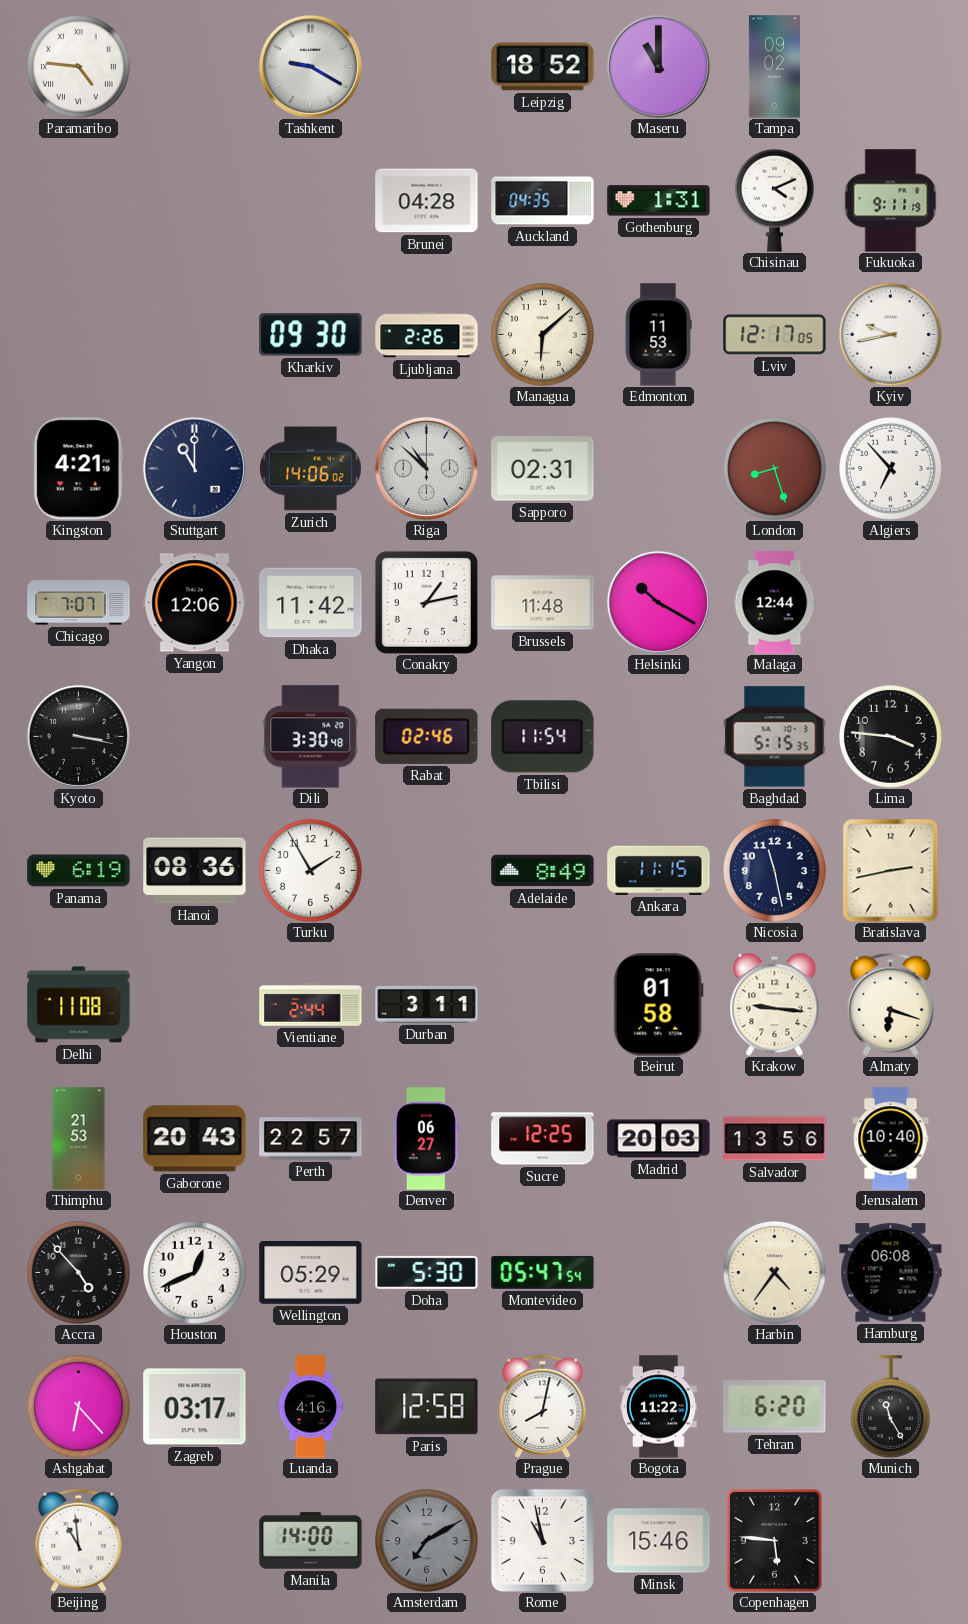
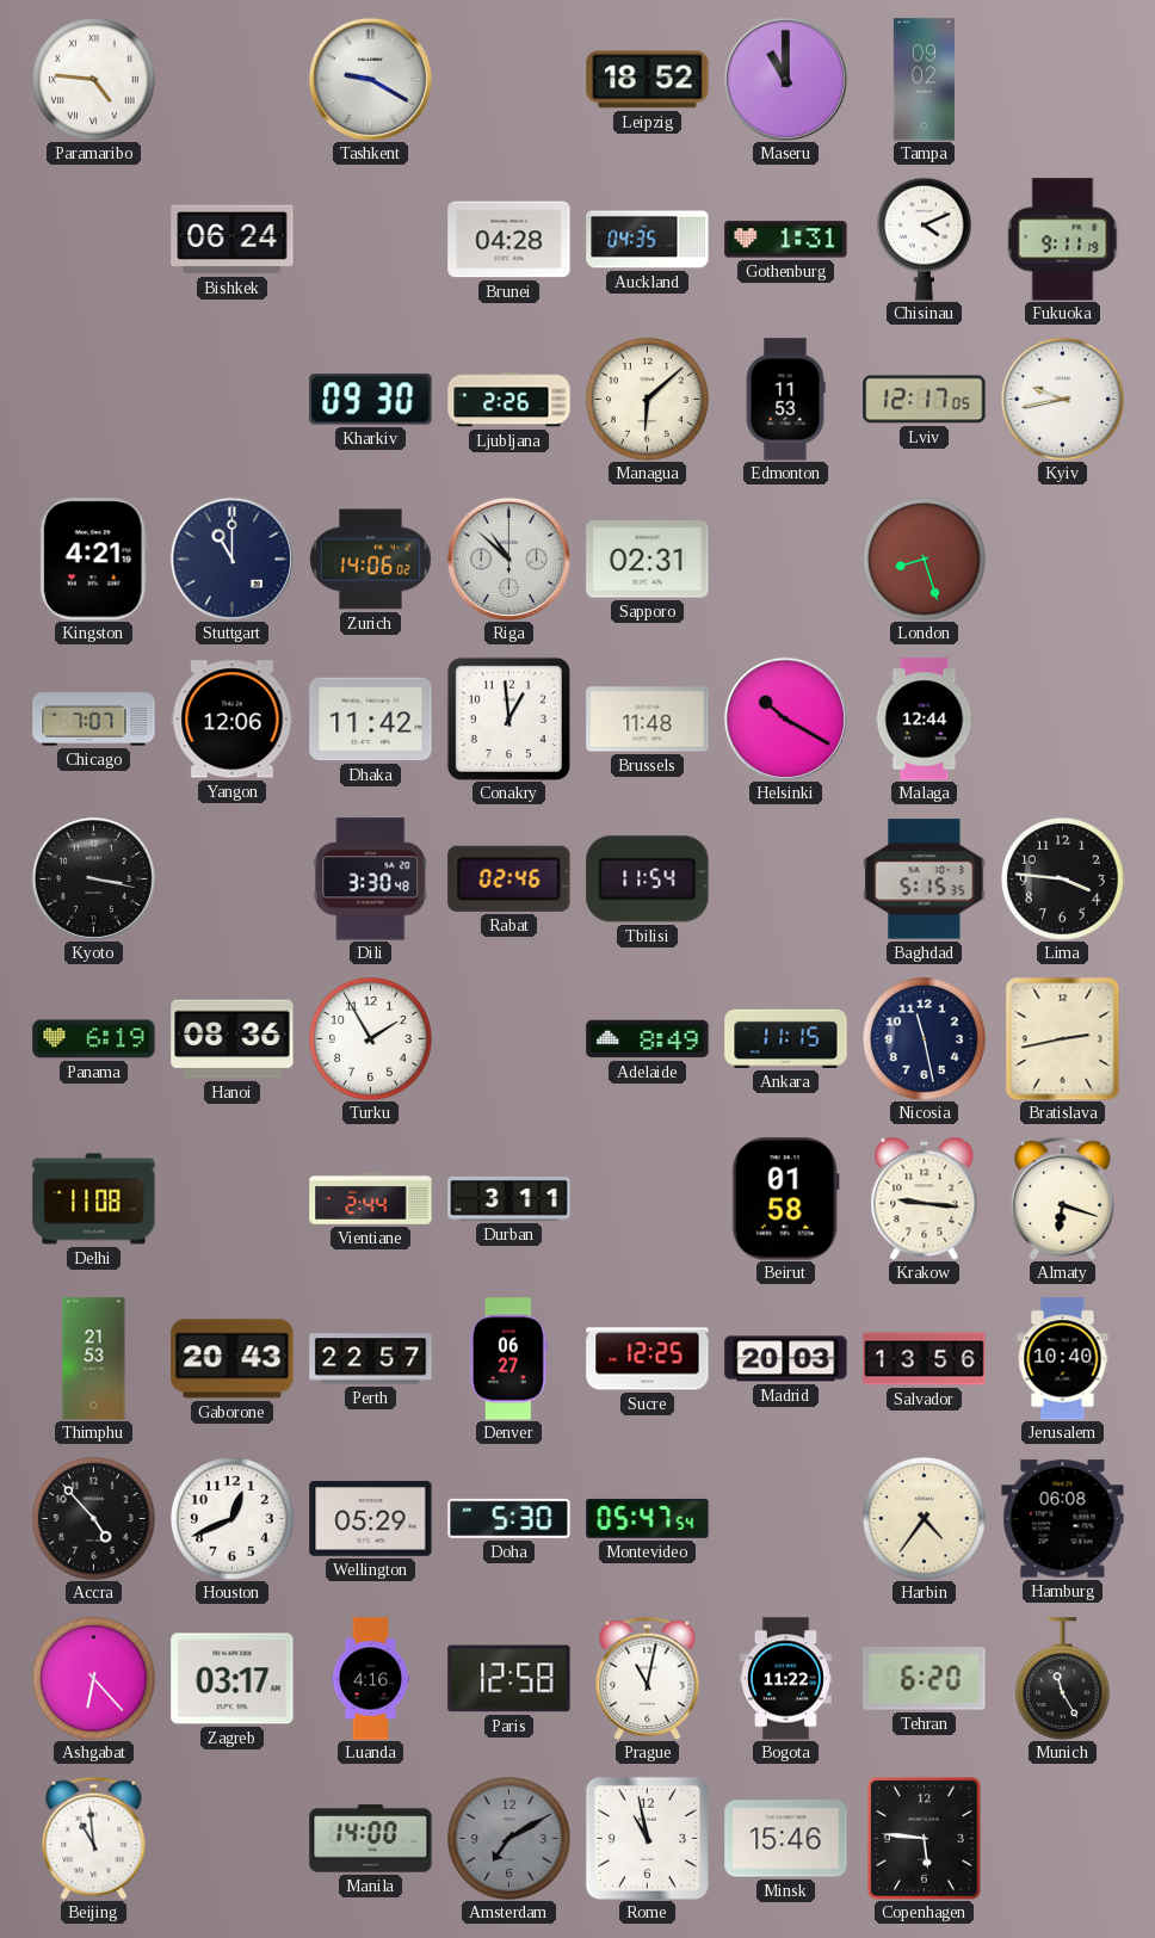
Bishkek: none -> 06:24 (233, 240)
Algiers: 6:53 -> none (891, 469)
Conakry: 1:13 -> 12:59 (508, 718)
Prague: 8:02 -> 11:02 (648, 1678)
